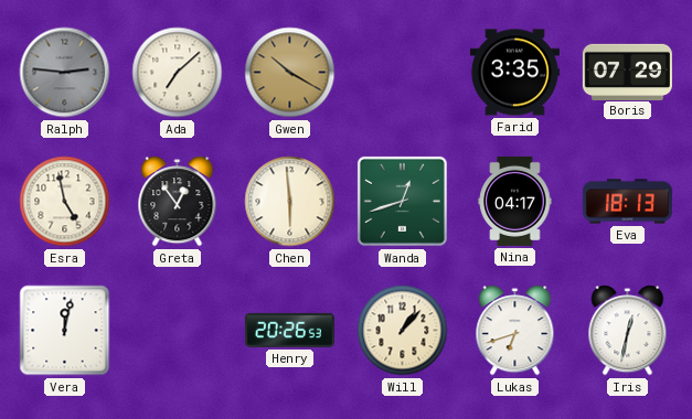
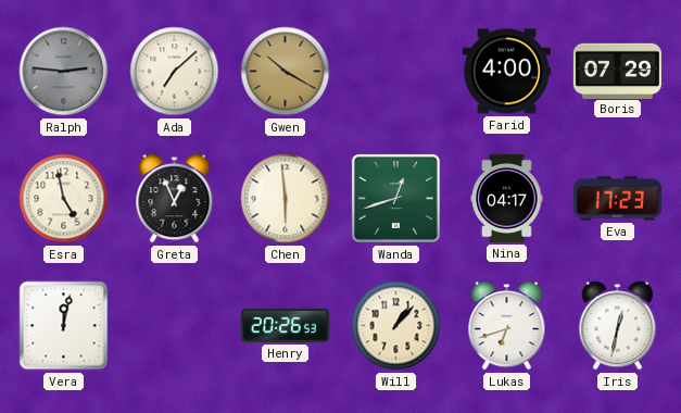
Farid: 3:35 -> 4:00 (506, 72)
Greta: 12:54 -> 12:56 (175, 199)
Eva: 18:13 -> 17:23 (617, 199)
